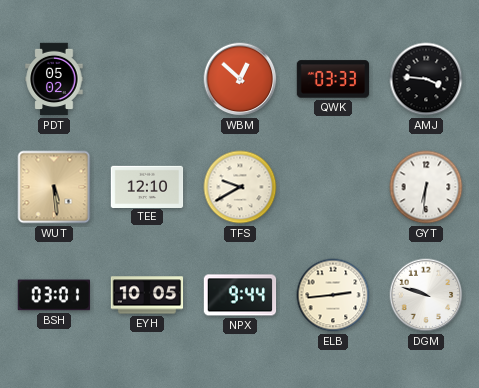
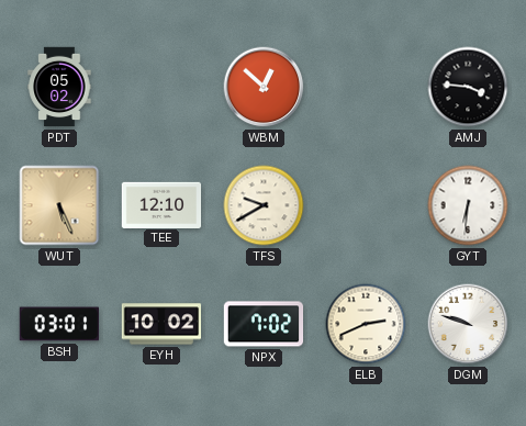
QWK: 03:33 -> none (333, 79)
WUT: 5:29 -> 5:26 (59, 205)
EYH: 10:05 -> 10:02 (161, 324)
NPX: 9:44 -> 7:02 (264, 324)
ELB: 2:44 -> 2:41 (366, 324)
